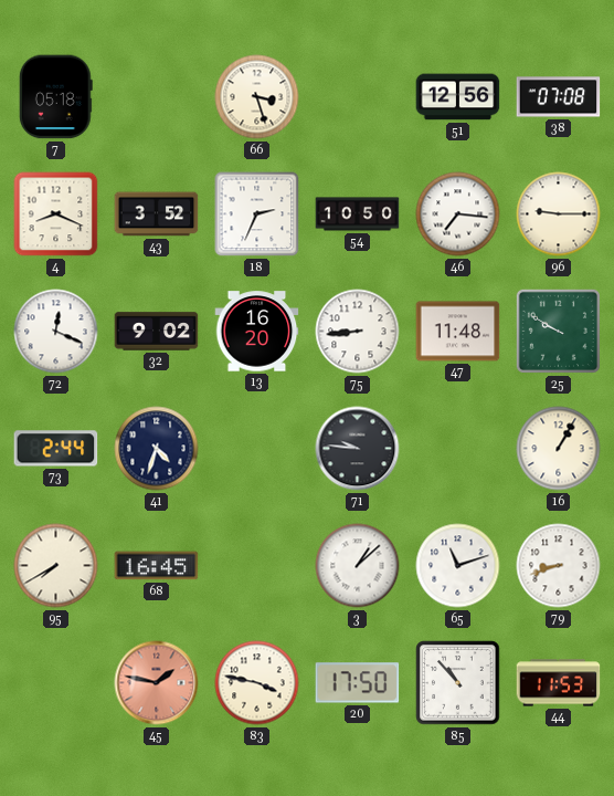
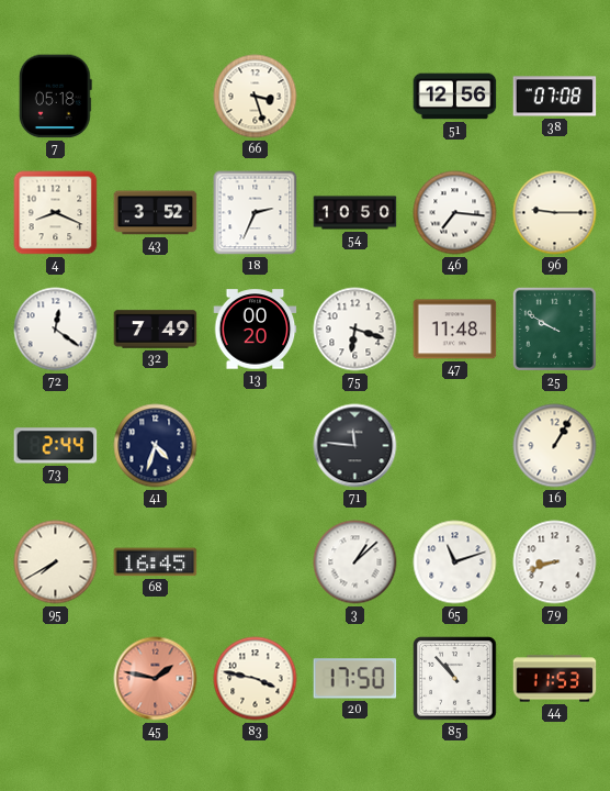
72: 12:19 -> 12:21 (56, 330)
32: 9:02 -> 7:49 (156, 330)
13: 16:20 -> 00:20 (256, 330)
75: 8:44 -> 6:18 (355, 330)
71: 9:46 -> 11:46 (355, 446)
